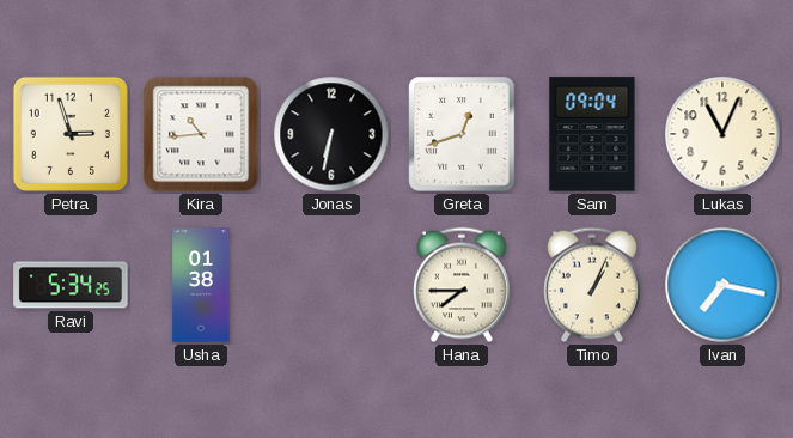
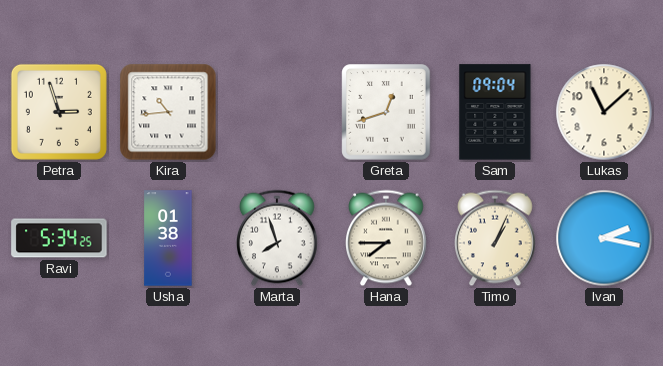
Jonas: 6:32 -> none (331, 134)
Lukas: 11:04 -> 11:08 (604, 112)
Marta: none -> 7:57 (278, 238)
Ivan: 7:17 -> 2:17 (604, 238)
